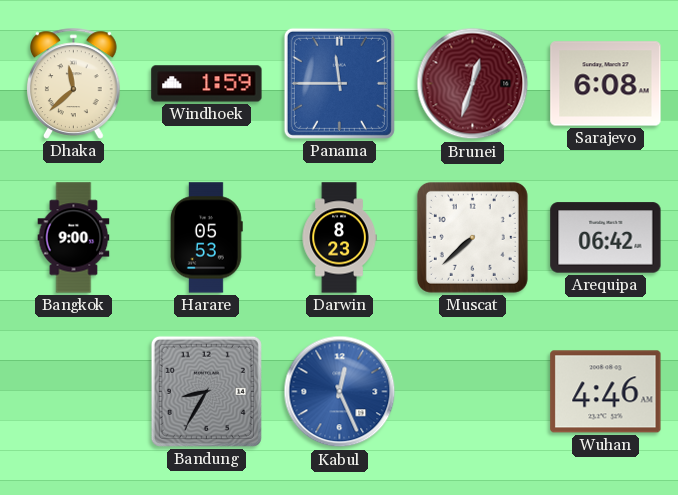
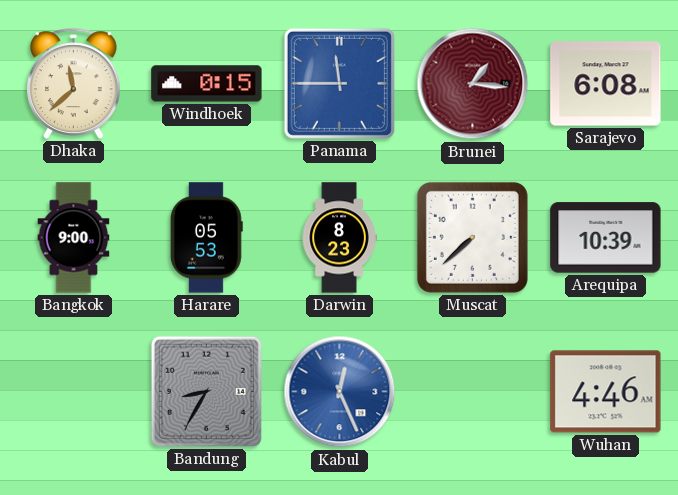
Windhoek: 1:59 -> 0:15 (207, 84)
Brunei: 12:33 -> 1:16 (473, 84)
Arequipa: 06:42 -> 10:39 (606, 238)
